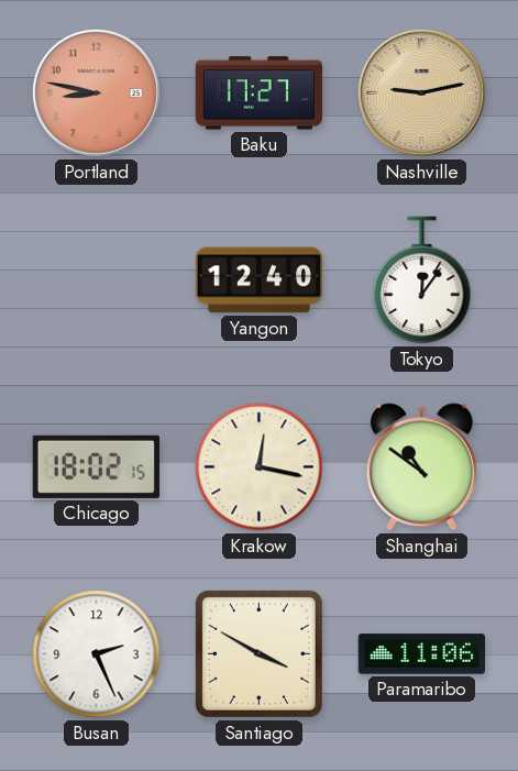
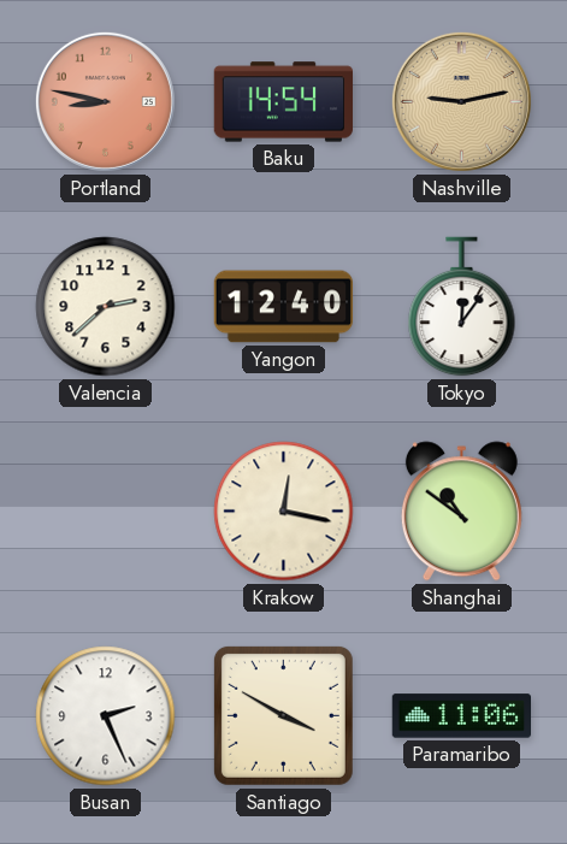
Baku: 17:27 -> 14:54 (284, 102)
Valencia: none -> 2:38 (106, 307)
Chicago: 18:02 -> none (96, 466)
